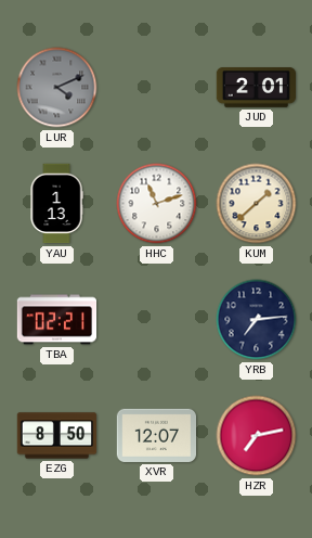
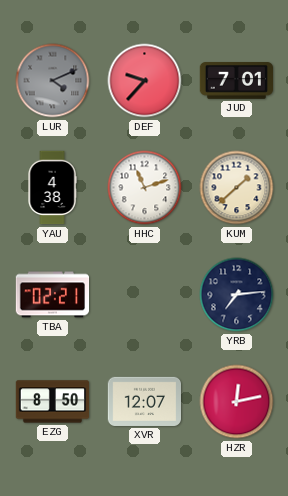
DEF: none -> 9:37 (145, 81)
JUD: 2:01 -> 7:01 (237, 81)
YAU: 1:13 -> 4:38 (52, 188)
HZR: 7:13 -> 12:13 (237, 402)
